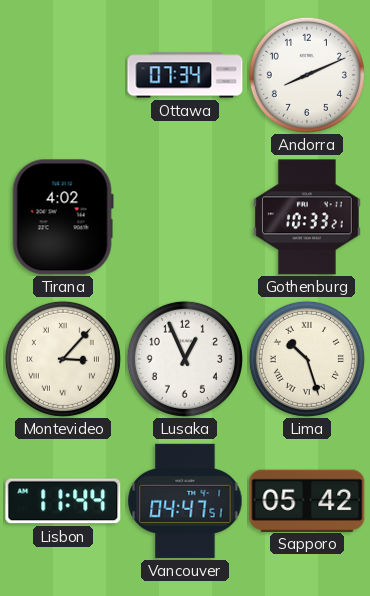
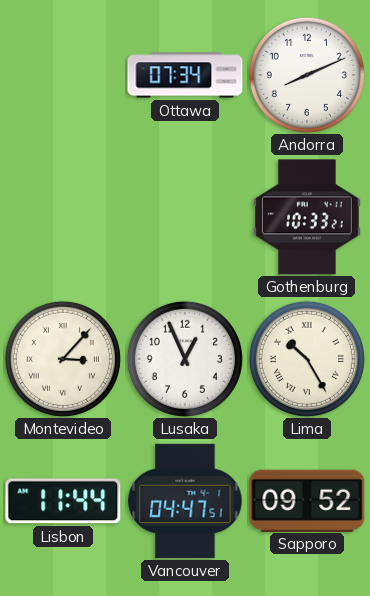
Tirana: 4:02 -> none (63, 217)
Lima: 10:27 -> 10:25 (307, 359)
Sapporo: 05:42 -> 09:52 (307, 500)
